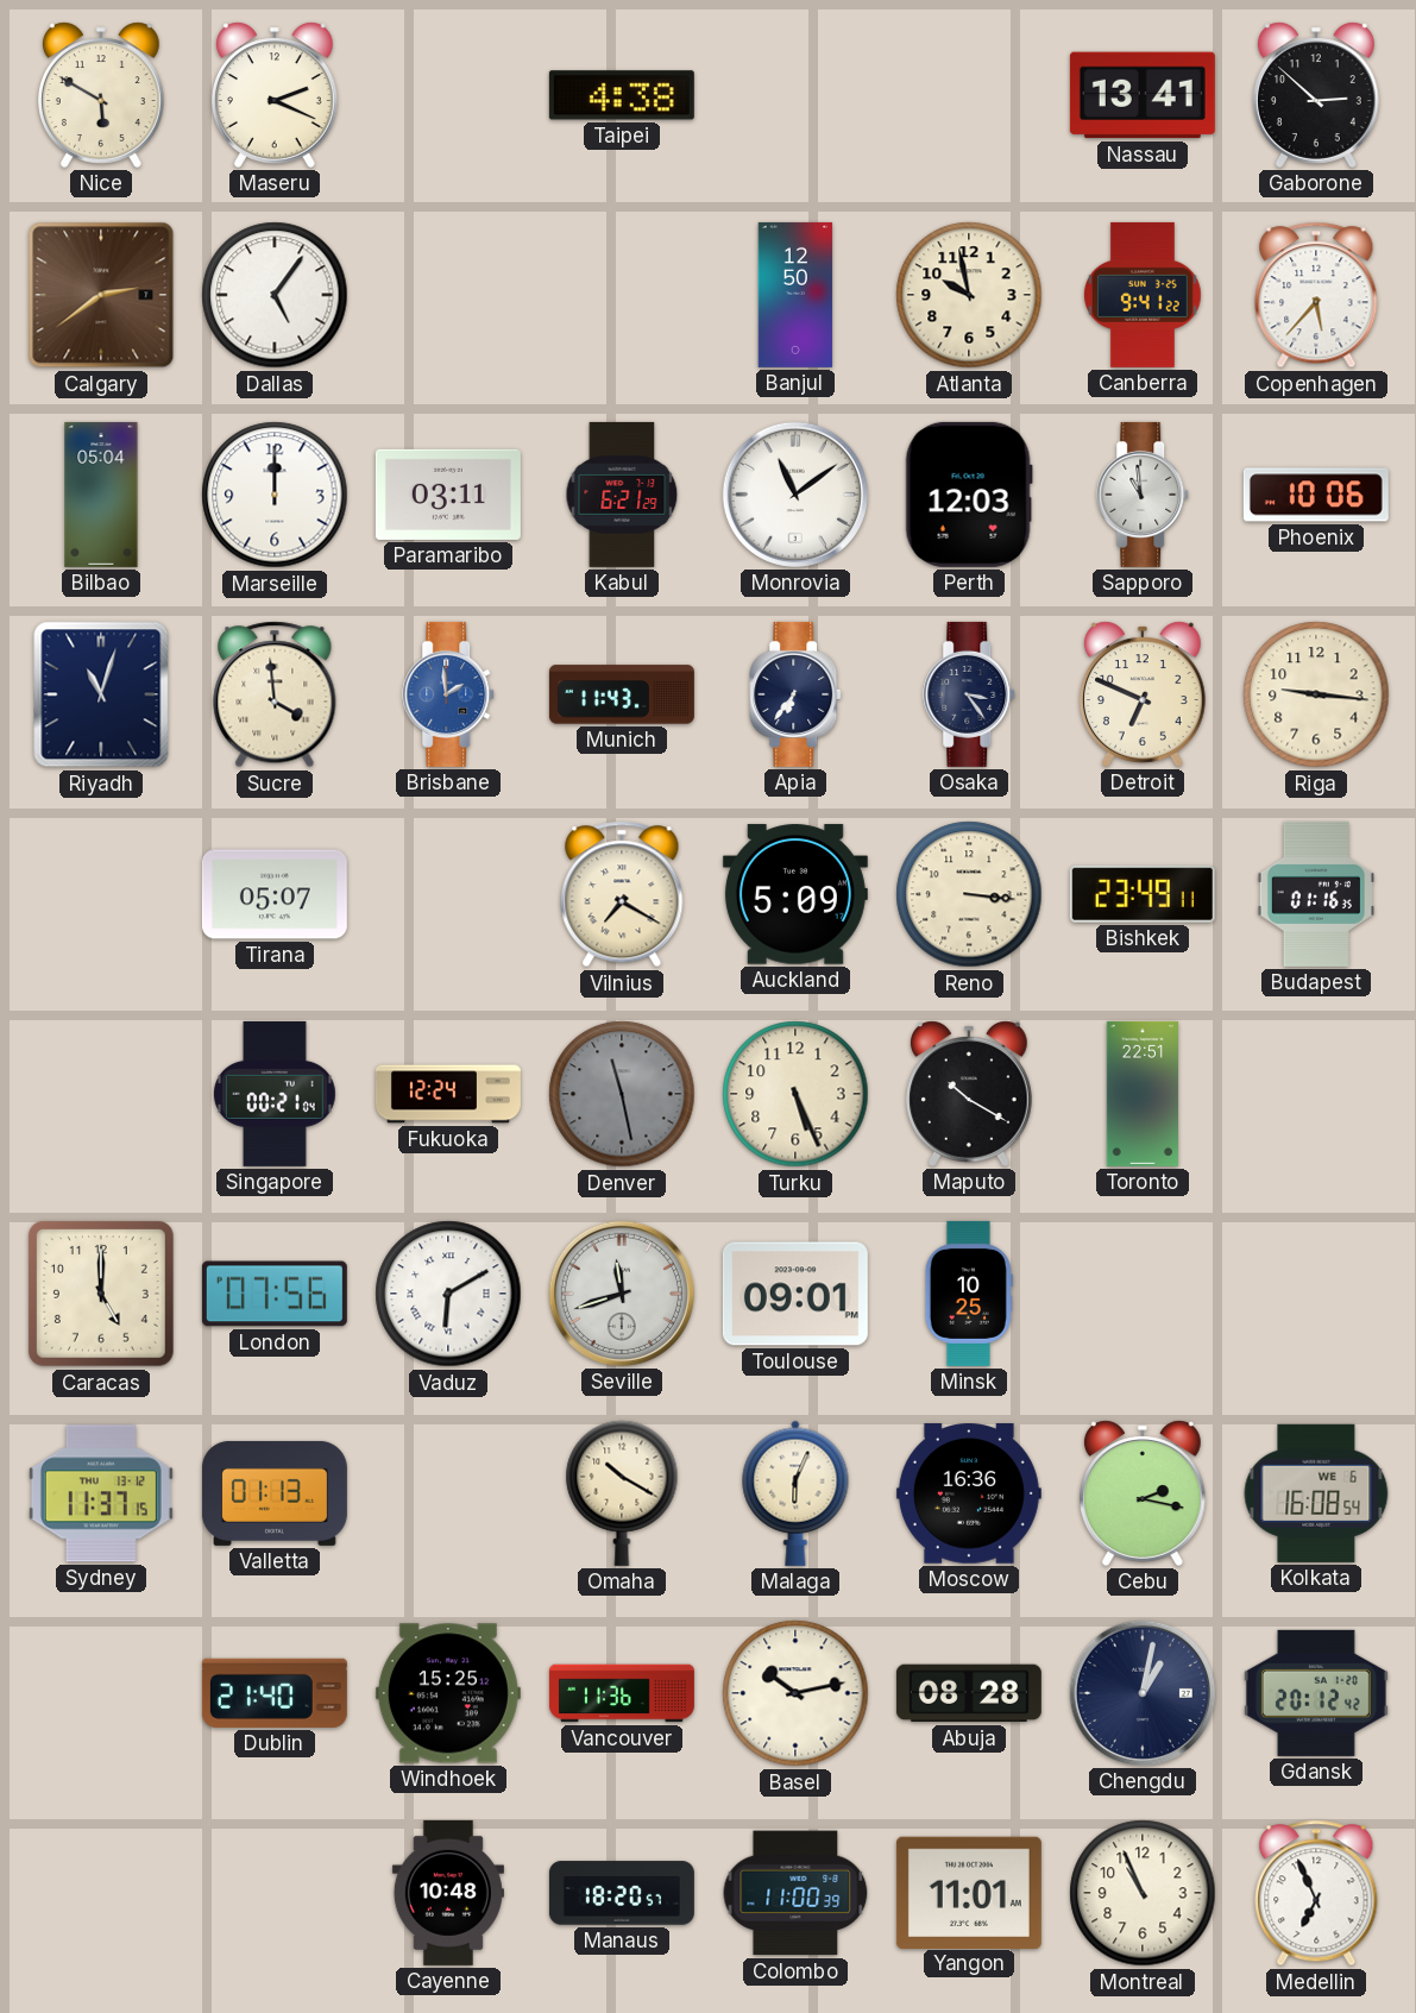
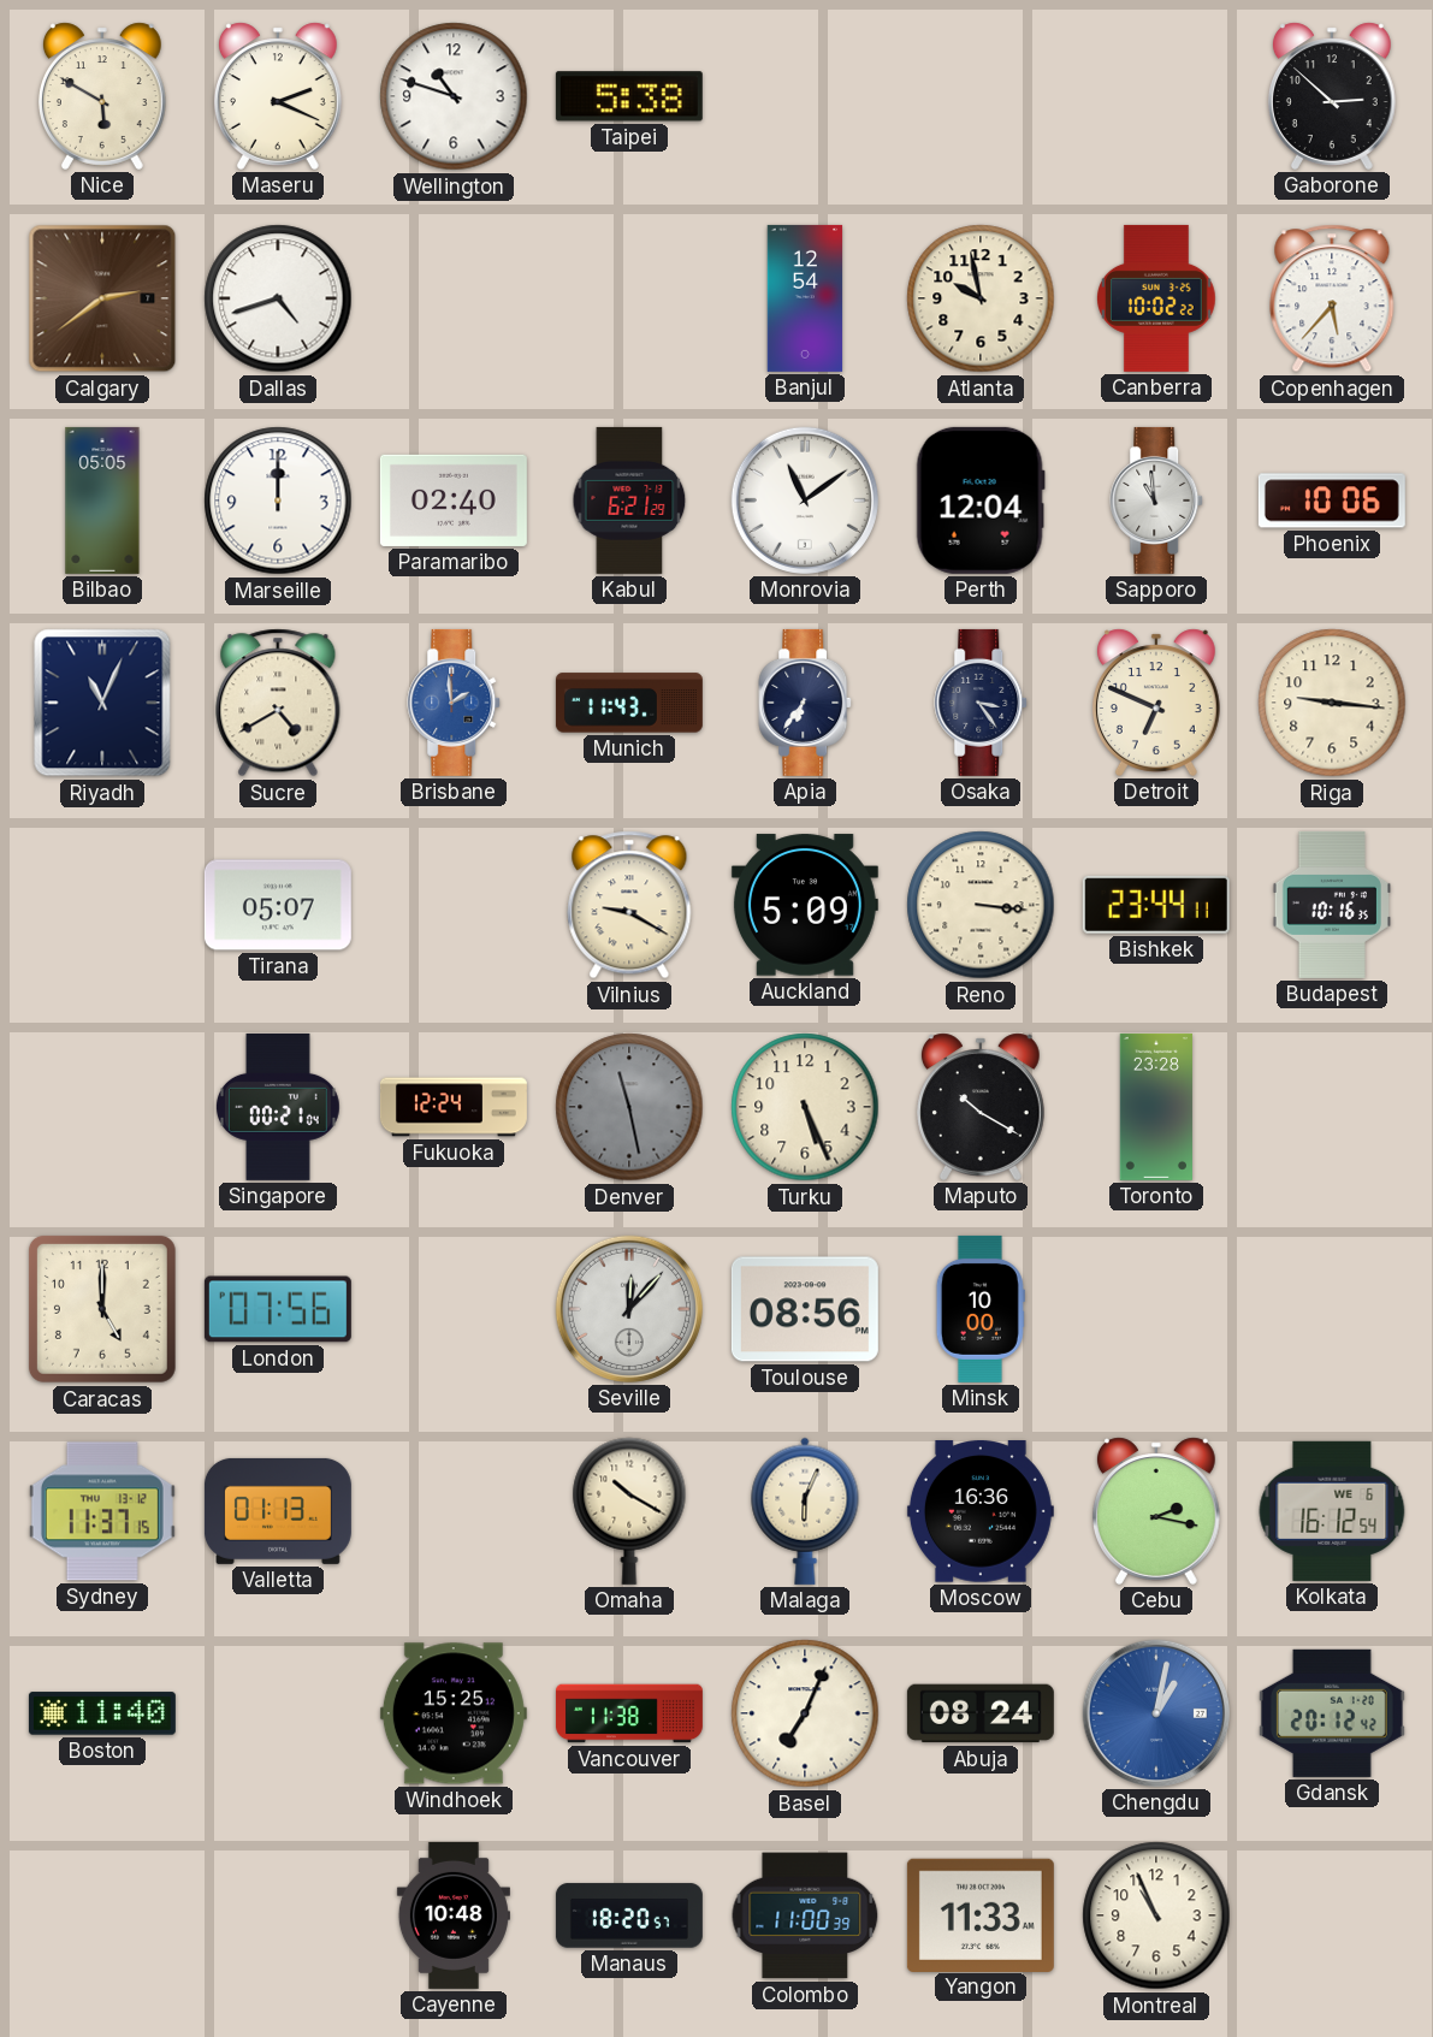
Wellington: none -> 10:48 (454, 96)
Taipei: 4:38 -> 5:38 (629, 96)
Nassau: 13:41 -> none (1143, 95)
Dallas: 5:06 -> 4:42 (278, 298)
Banjul: 12:50 -> 12:54 (805, 298)
Canberra: 9:41 -> 10:02 (1157, 298)
Bilbao: 05:04 -> 05:05 (102, 501)
Paramaribo: 03:11 -> 02:40 (454, 501)
Perth: 12:03 -> 12:04 (981, 501)
Riyadh: 11:03 -> 11:04 (102, 703)
Sucre: 3:59 -> 4:40 (278, 703)
Vilnius: 7:20 -> 9:20 (629, 905)
Bishkek: 23:49 -> 23:44 (1156, 905)
Budapest: 01:16 -> 10:16 (1332, 905)
Toronto: 22:51 -> 23:28 (1156, 1107)
Vaduz: 6:10 -> none (448, 1294)
Seville: 11:42 -> 12:07 (629, 1309)
Toulouse: 09:01 -> 08:56 (805, 1309)
Minsk: 10:25 -> 10:00 (981, 1309)
Kolkata: 16:08 -> 16:12 (1332, 1511)
Boston: none -> 11:40 (102, 1713)
Dublin: 21:40 -> none (275, 1693)
Vancouver: 11:36 -> 11:38 (629, 1713)
Basel: 10:13 -> 7:04 (805, 1713)
Abuja: 08:28 -> 08:24 (981, 1713)
Chengdu dial: navy -> blue (1156, 1713)
Yangon: 11:01 -> 11:33 (981, 1914)
Medellin: 6:56 -> none (1316, 1893)
